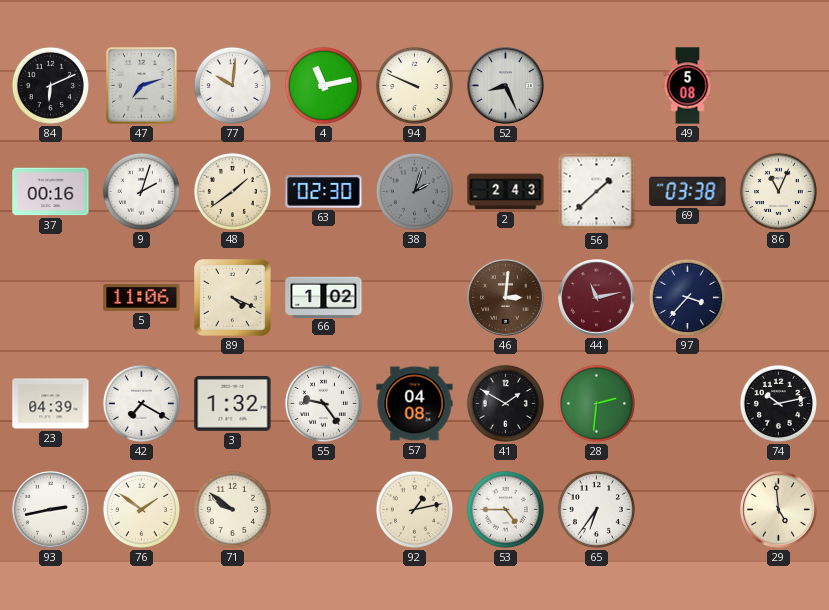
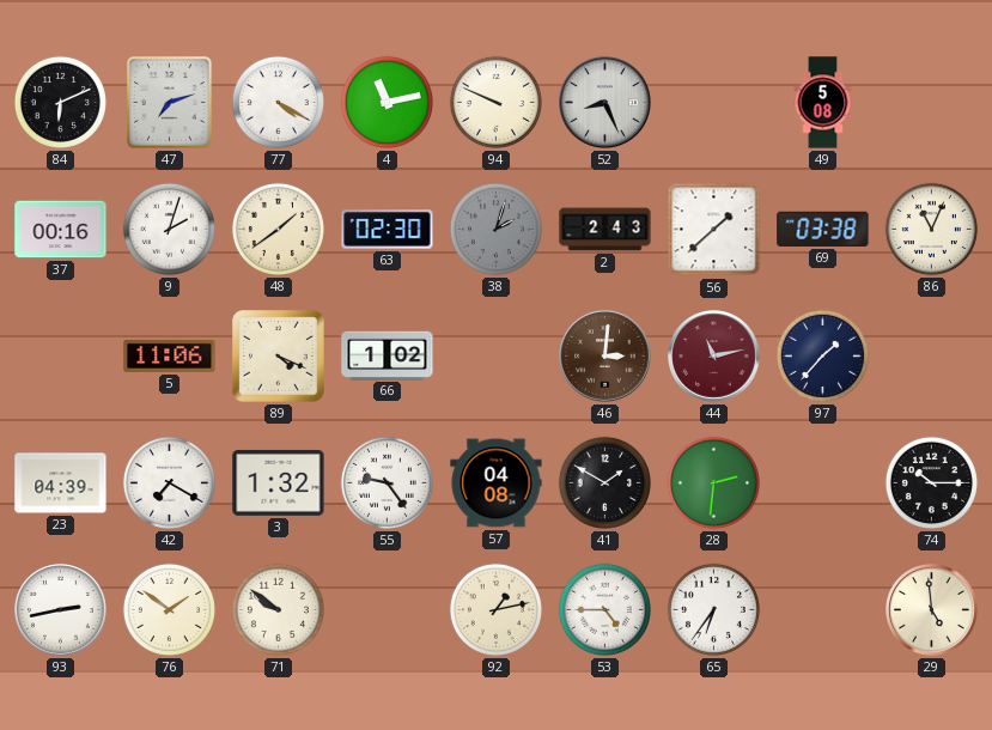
77: 10:01 -> 4:20 (278, 102)
97: 3:37 -> 1:37 (822, 355)
74: 10:13 -> 10:15 (931, 482)
